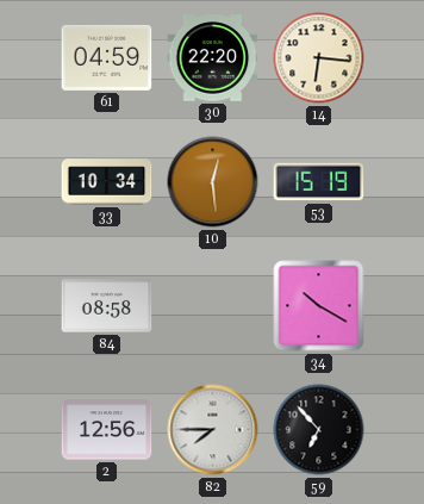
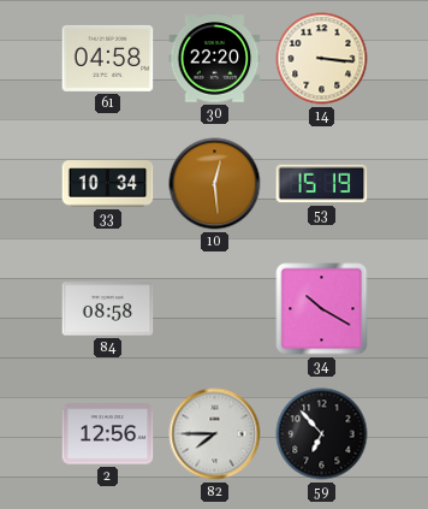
61: 04:59 -> 04:58 (108, 58)
14: 6:16 -> 3:16 (322, 59)
